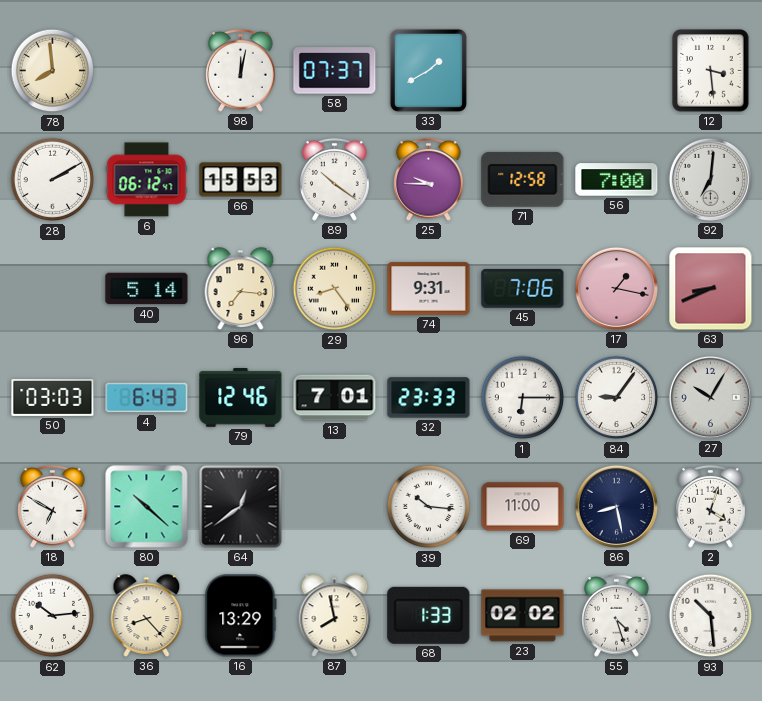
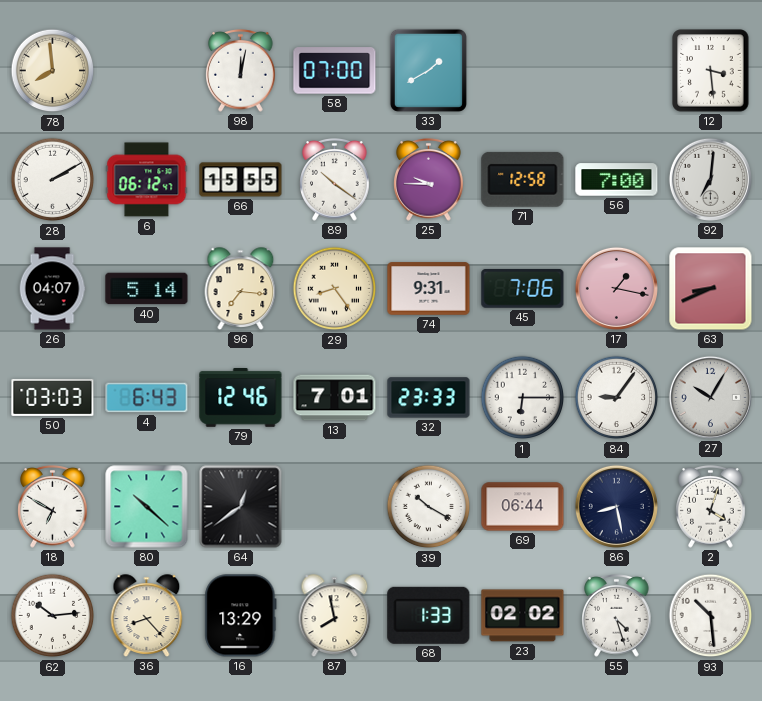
58: 07:37 -> 07:00 (335, 71)
66: 15:53 -> 15:55 (241, 180)
26: none -> 04:07 (52, 289)
39: 10:16 -> 10:20 (429, 507)
69: 11:00 -> 06:44 (523, 507)
